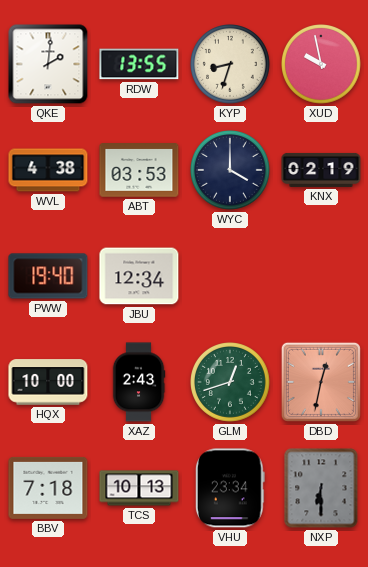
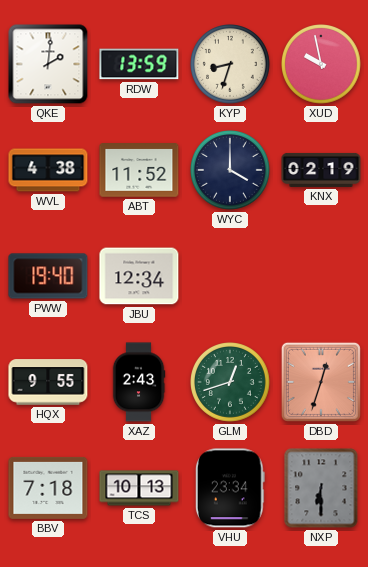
RDW: 13:55 -> 13:59 (139, 64)
ABT: 03:53 -> 11:52 (139, 170)
HQX: 10:00 -> 9:55 (48, 382)
DBD: 12:32 -> 12:33 (321, 382)
